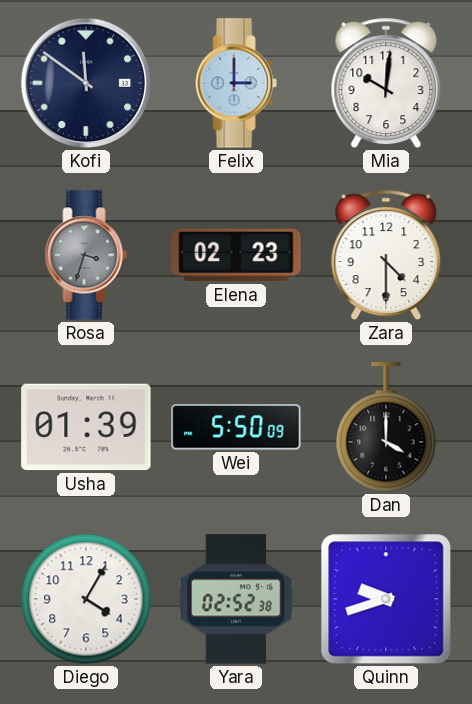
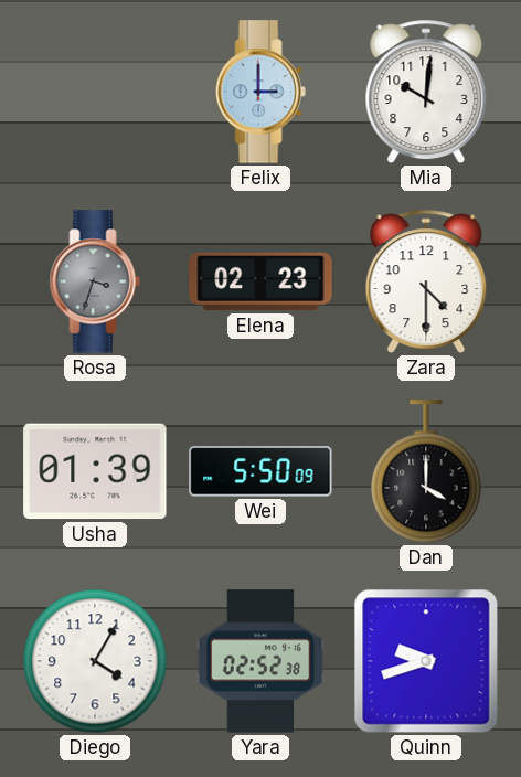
Kofi: 11:51 -> none (86, 83)
